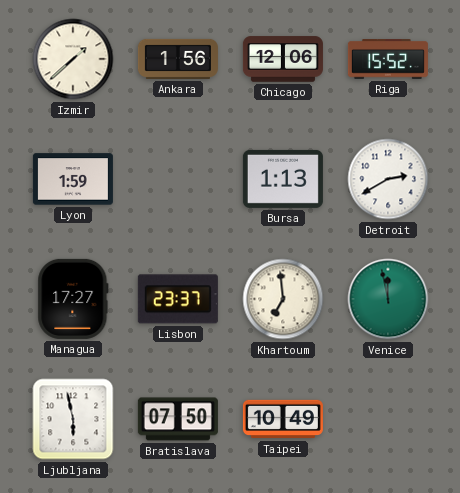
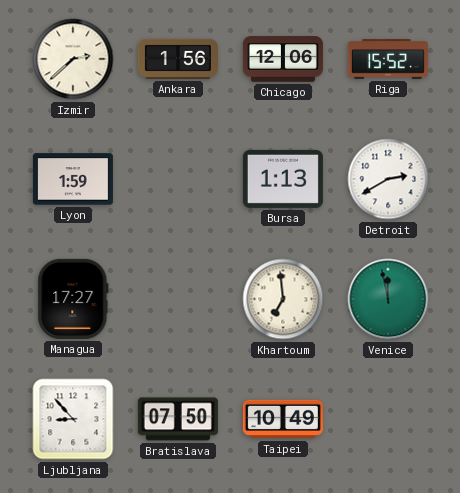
Izmir: 1:38 -> 2:38 (73, 59)
Lisbon: 23:37 -> none (178, 299)
Ljubljana: 5:58 -> 8:53 (73, 419)
